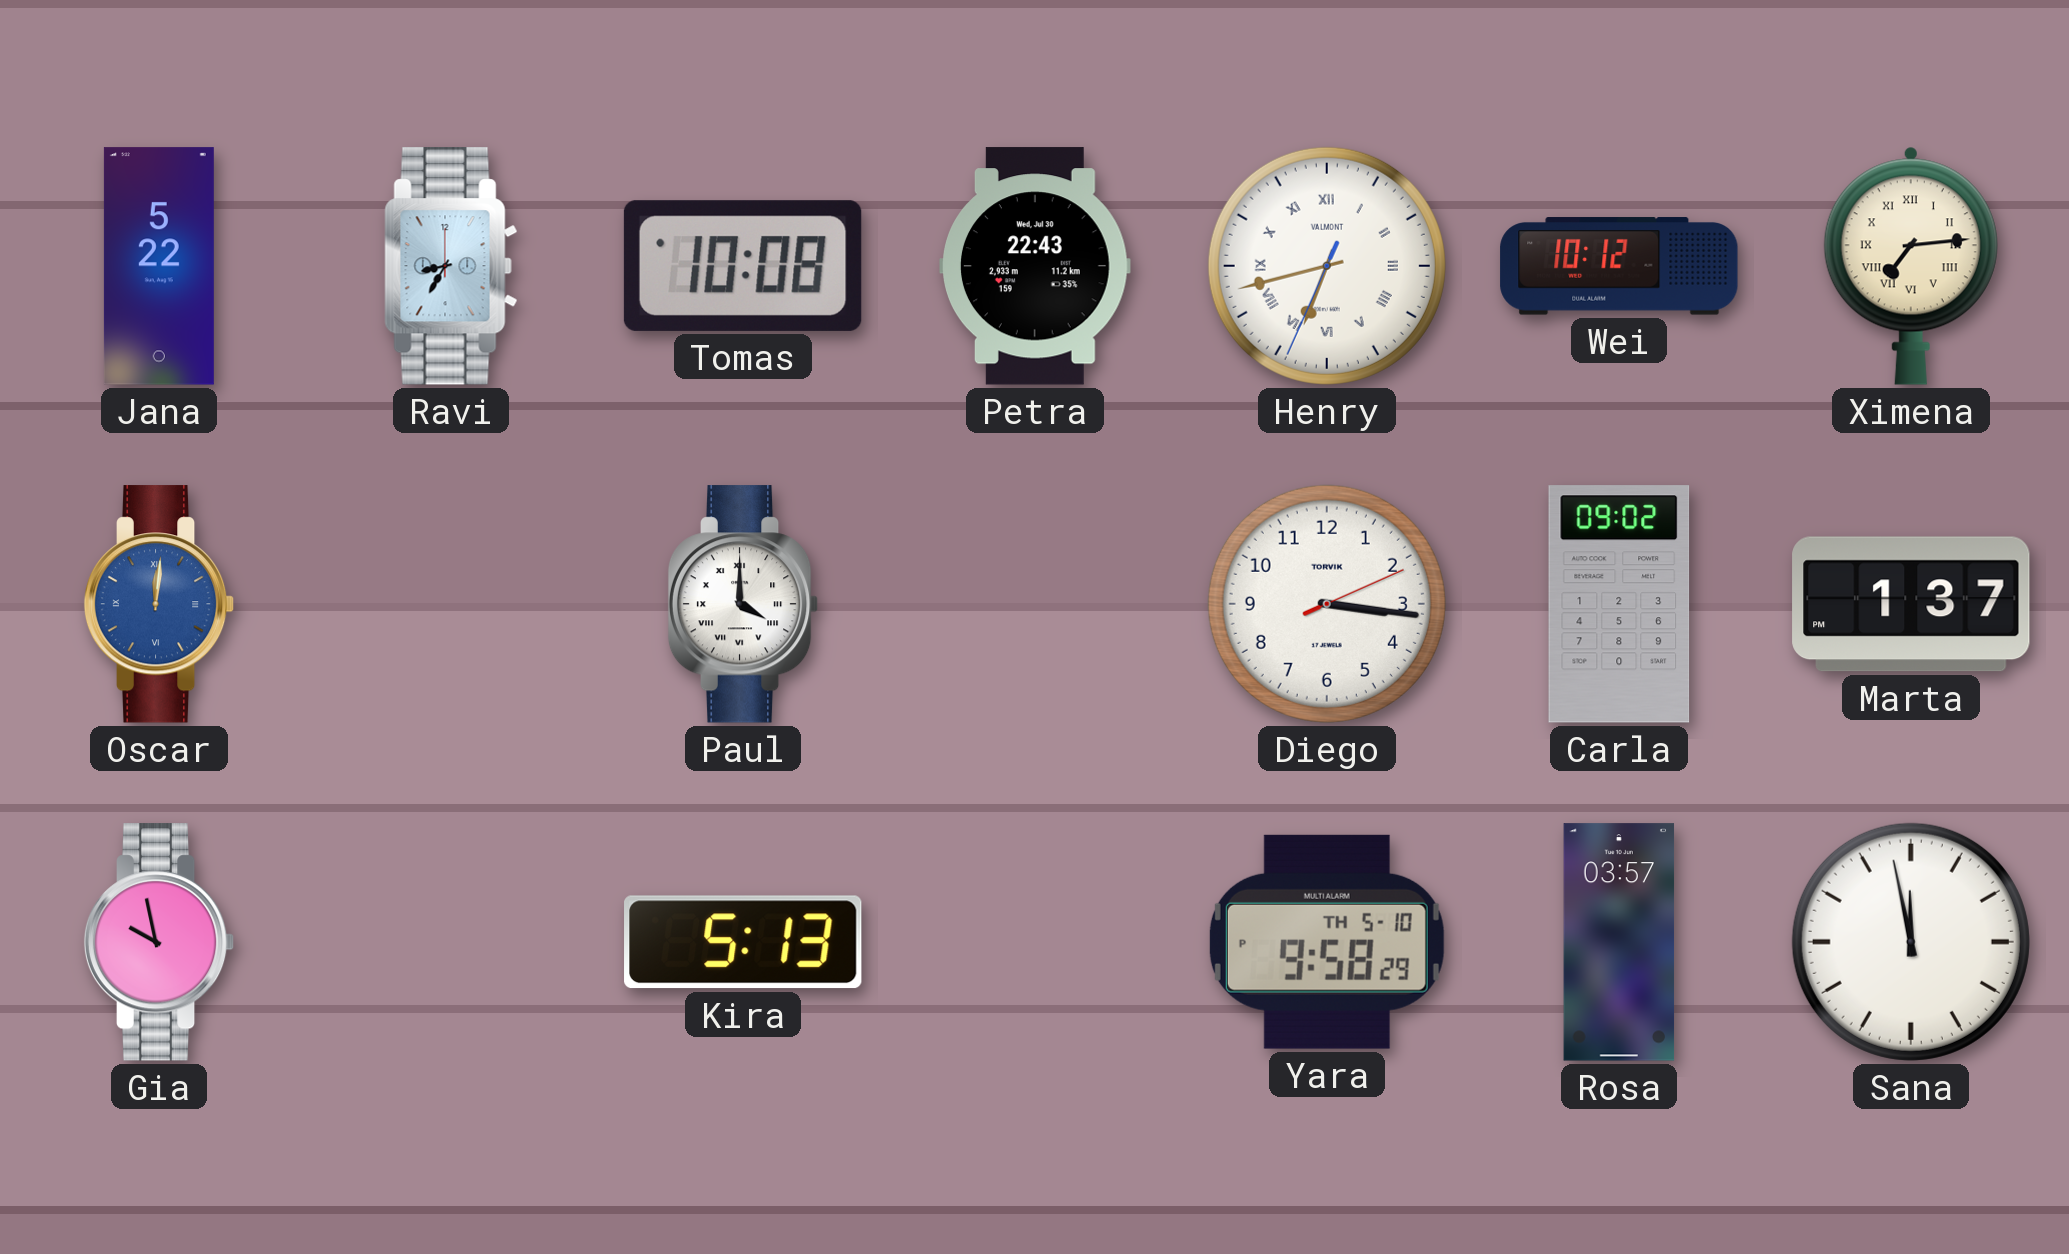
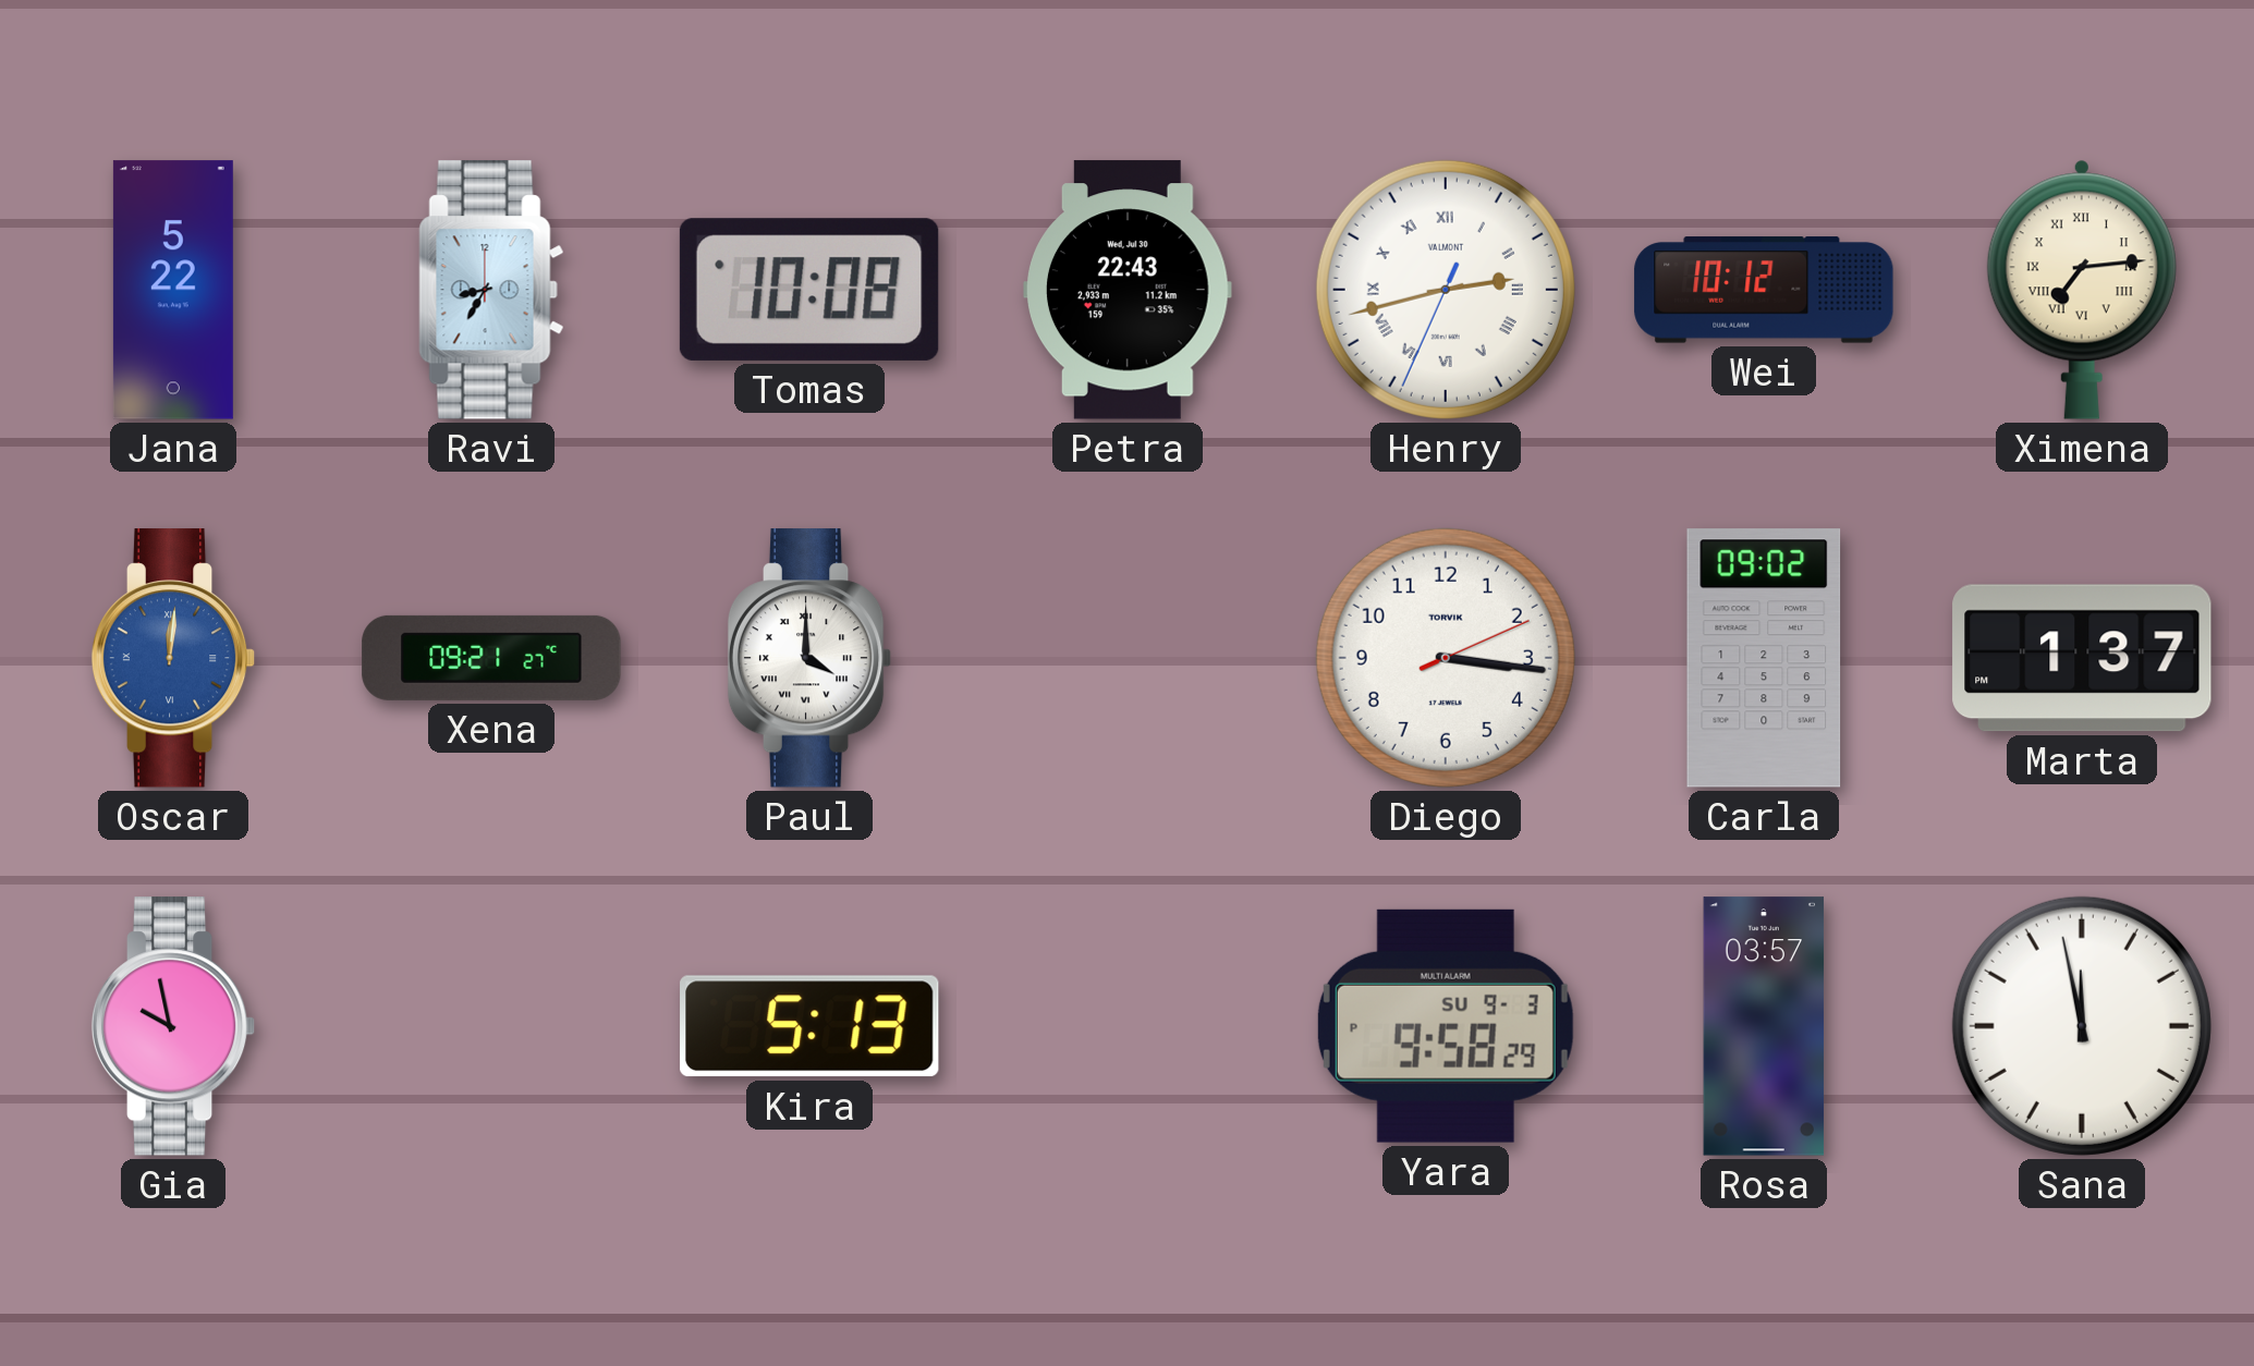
Henry: 6:42 -> 2:42 (1446, 290)
Xena: none -> 09:21 (491, 658)
Yara date: TH 5-10 -> SU 9-3 (1446, 1026)
